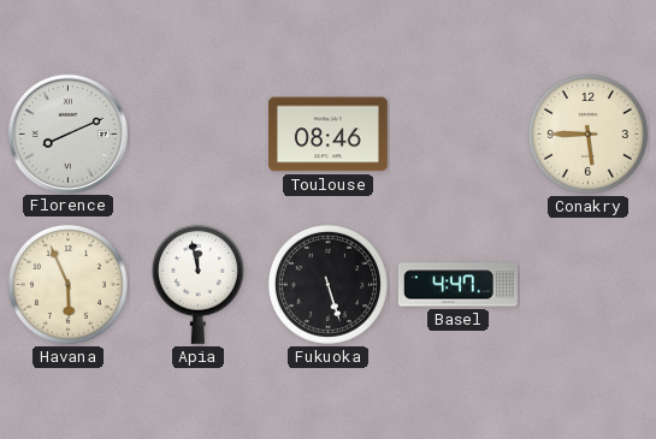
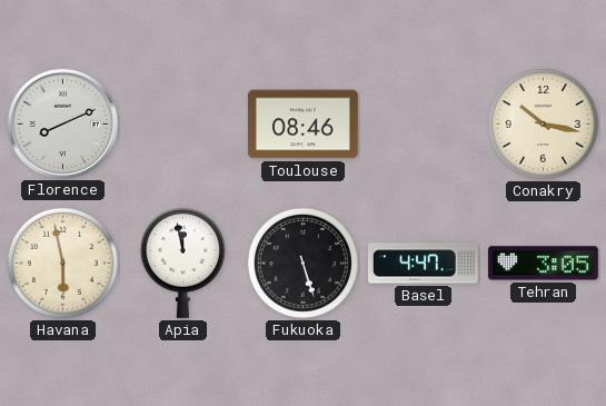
Conakry: 5:45 -> 10:17 (543, 123)
Havana: 5:56 -> 5:58 (62, 263)
Tehran: none -> 3:05 (543, 264)
